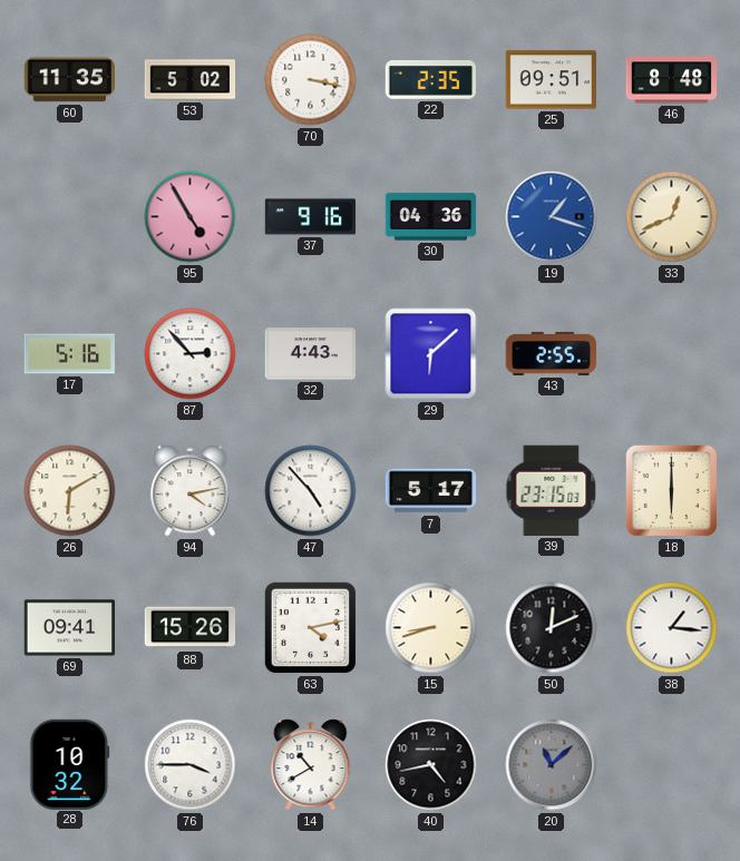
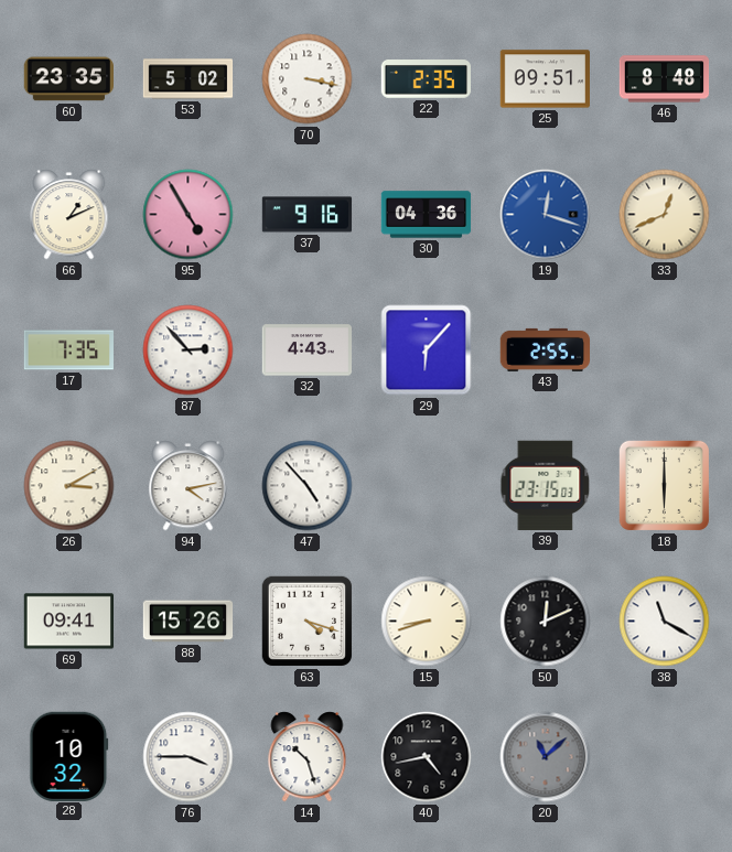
60: 11:35 -> 23:35 (68, 79)
66: none -> 1:11 (69, 215)
19: 1:18 -> 12:18 (546, 215)
17: 5:16 -> 7:35 (69, 350)
29: 6:08 -> 6:07 (427, 350)
26: 6:10 -> 3:10 (69, 486)
7: 5:17 -> none (431, 491)
63: 4:13 -> 4:18 (306, 621)
38: 1:16 -> 11:20 (665, 622)
14: 10:40 -> 10:27 (308, 757)
